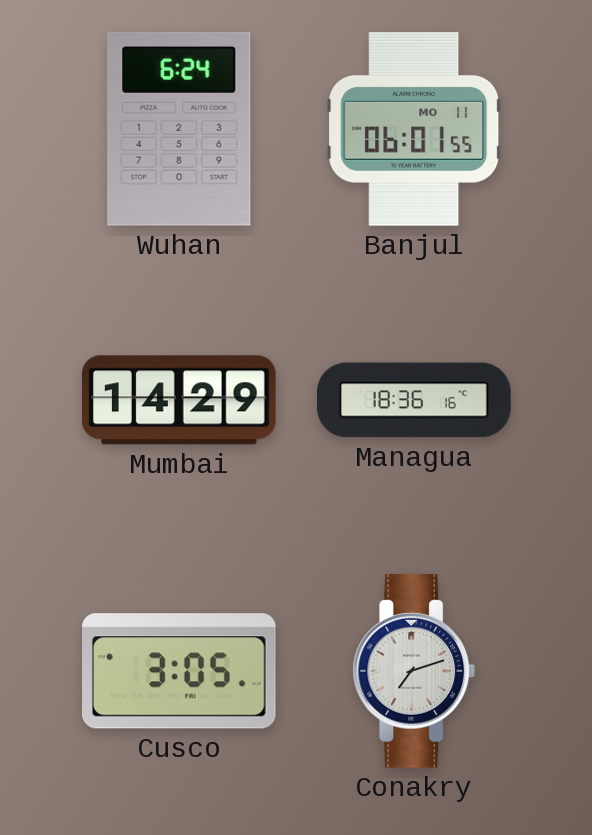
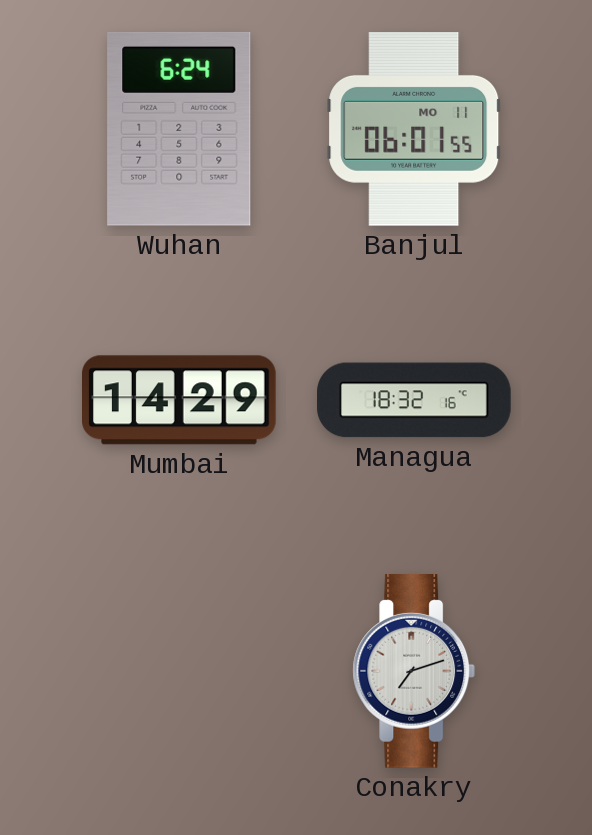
Managua: 18:36 -> 18:32 (414, 400)
Cusco: 3:05 -> none (180, 671)
